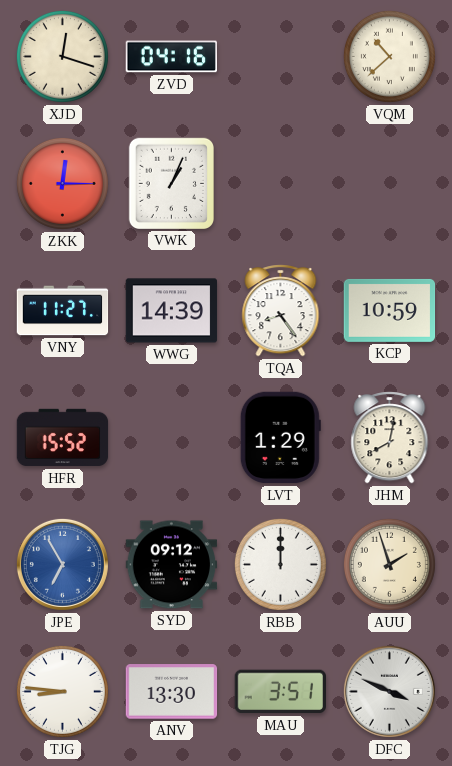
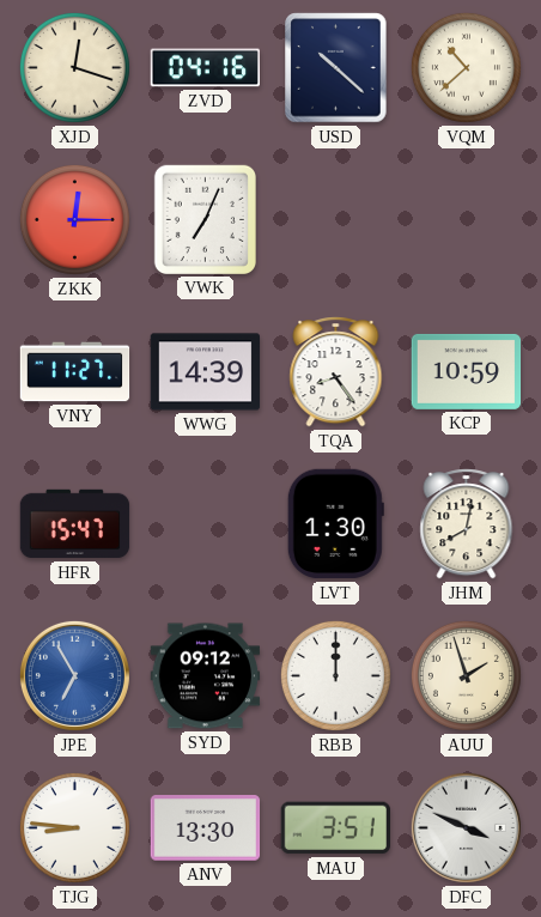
USD: none -> 10:22 (336, 68)
VWK: 1:04 -> 7:04 (205, 219)
HFR: 15:52 -> 15:47 (75, 524)
LVT: 1:29 -> 1:30 (335, 524)
